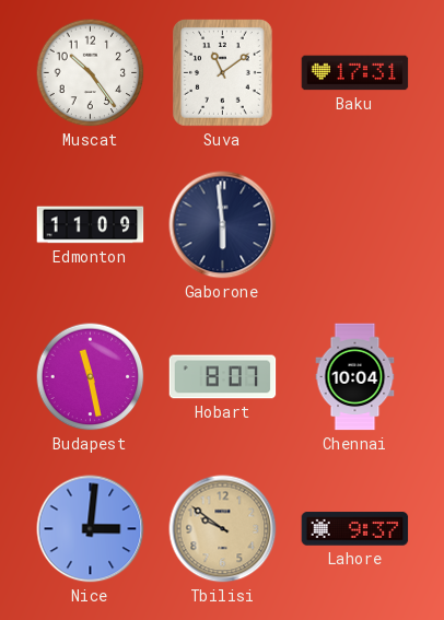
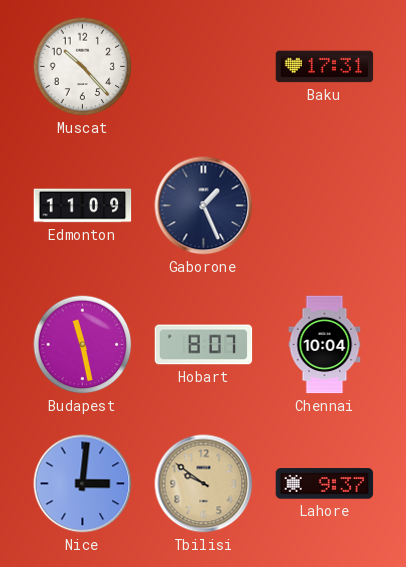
Muscat: 10:24 -> 10:23 (83, 67)
Suva: 11:09 -> none (223, 73)
Gaborone: 5:59 -> 1:26 (204, 206)
